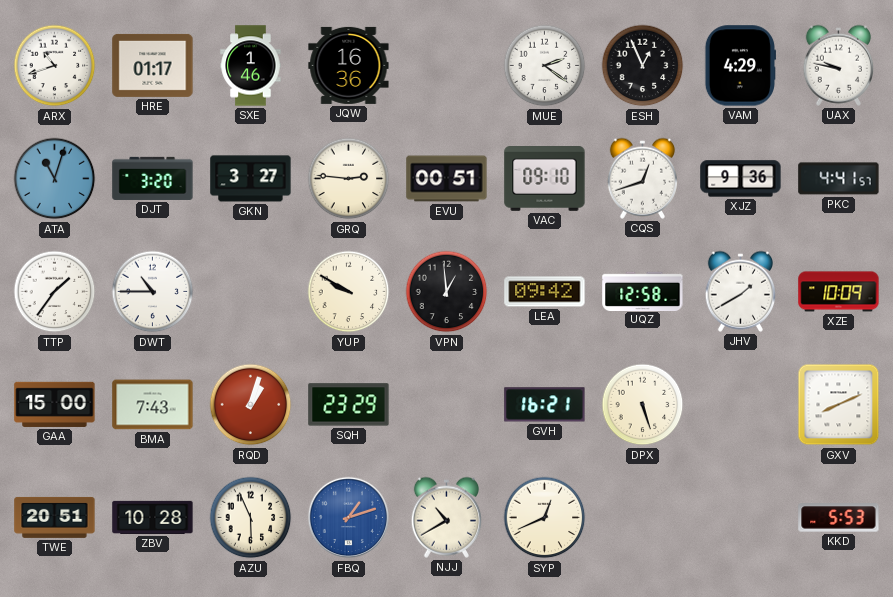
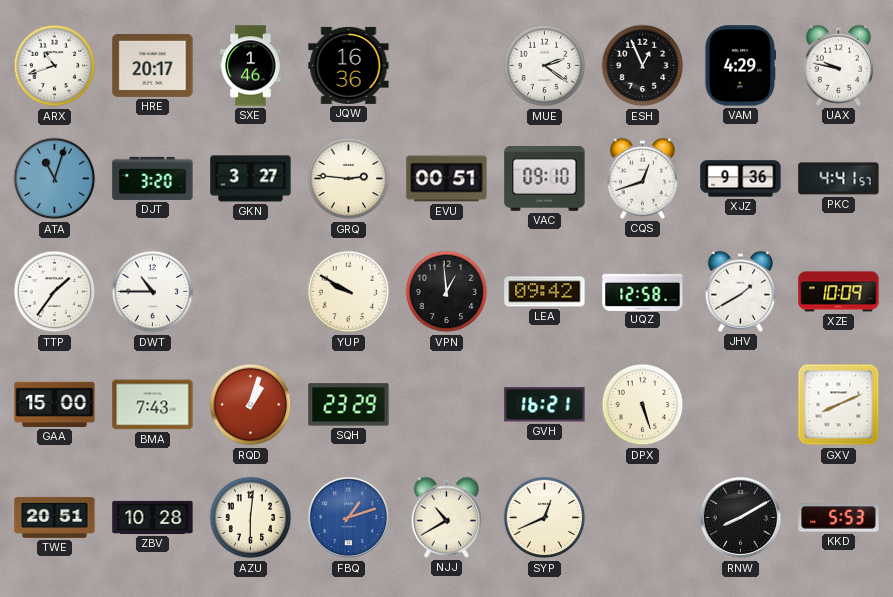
HRE: 01:17 -> 20:17 (153, 65)
AZU: 5:56 -> 6:01 (251, 518)
RNW: none -> 8:10 (741, 518)
